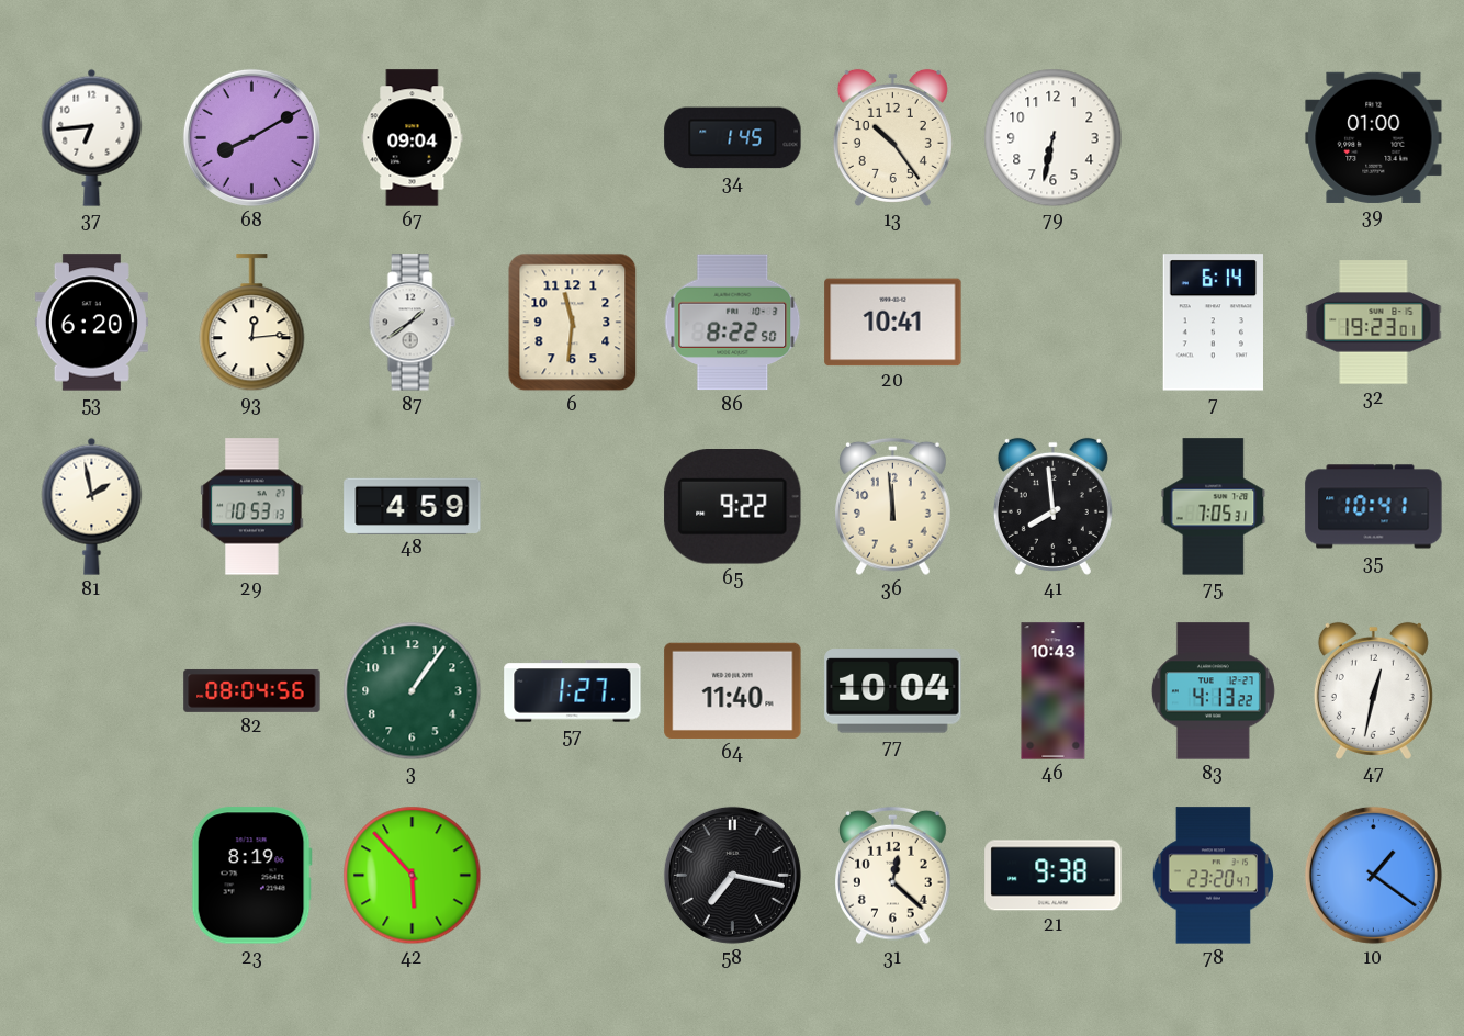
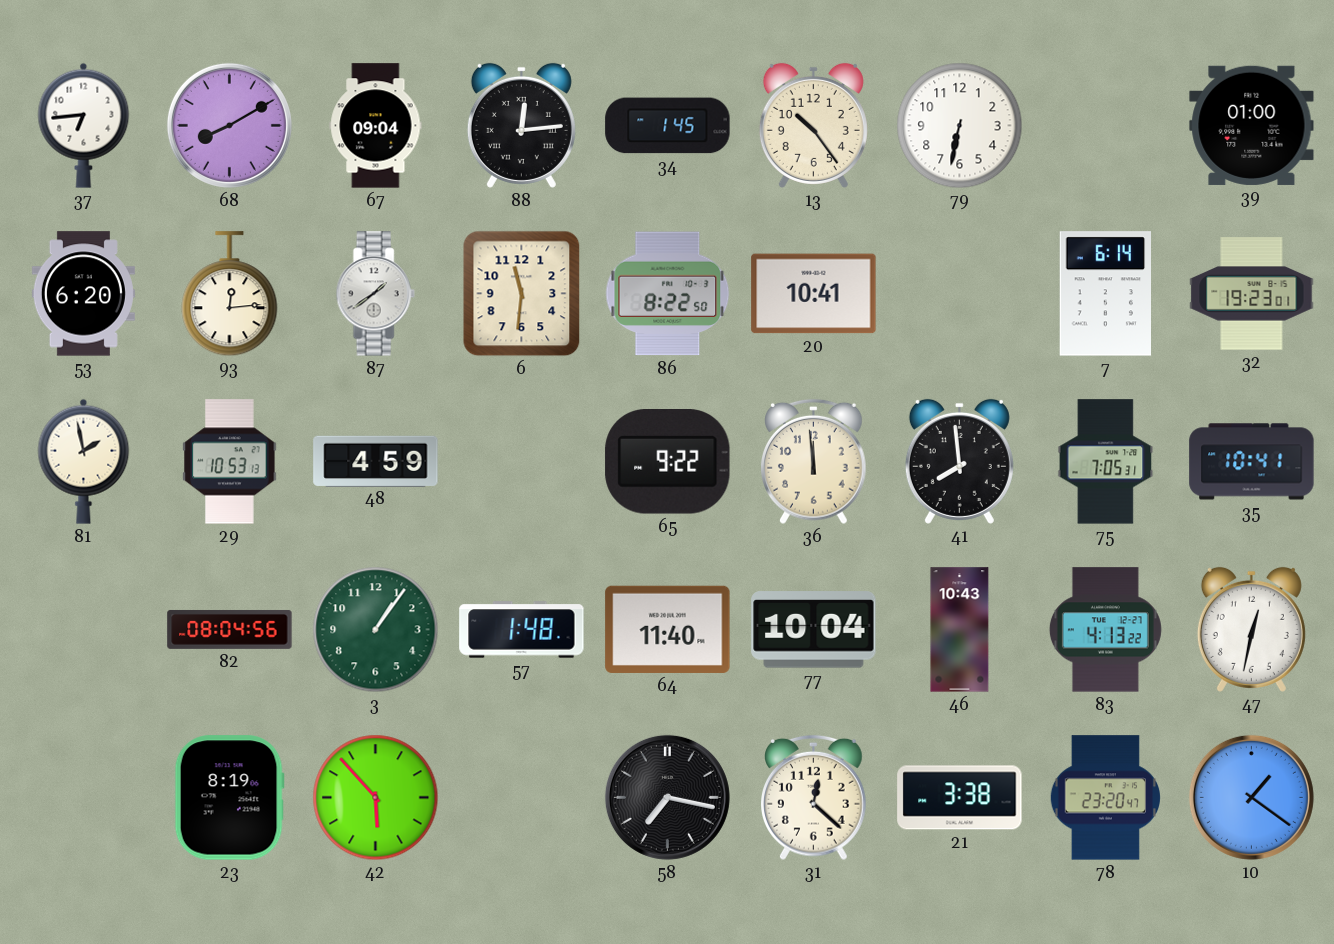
88: none -> 12:14 (521, 125)
57: 1:27 -> 1:48 (522, 630)
21: 9:38 -> 3:38 (960, 798)
